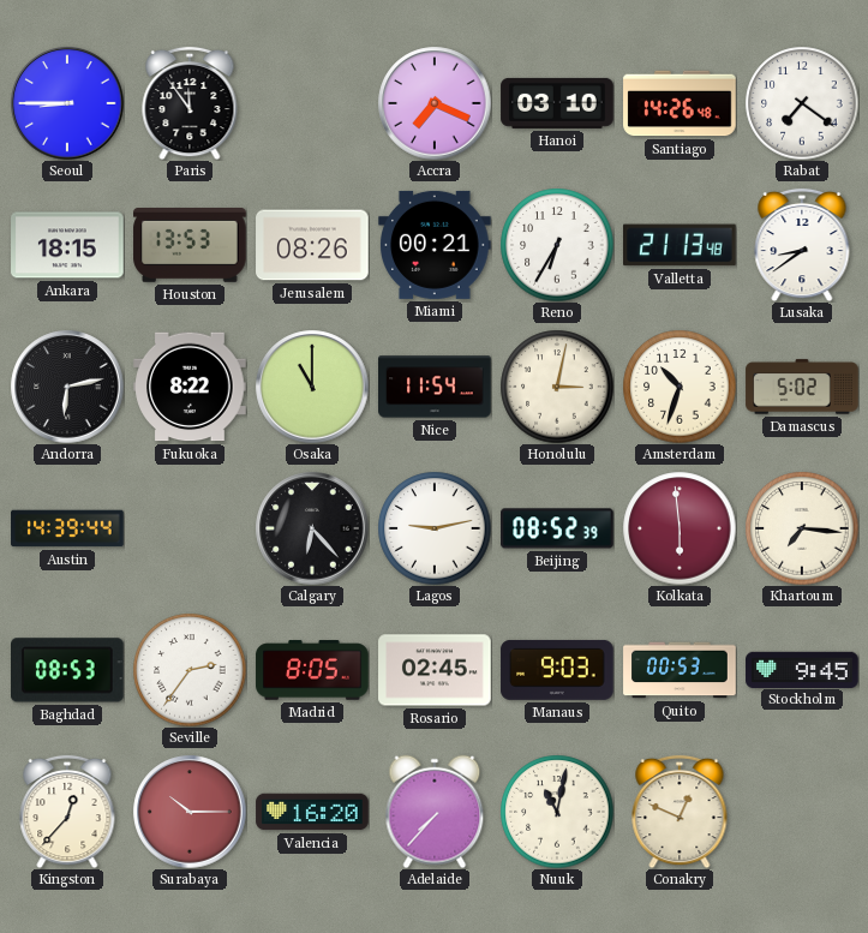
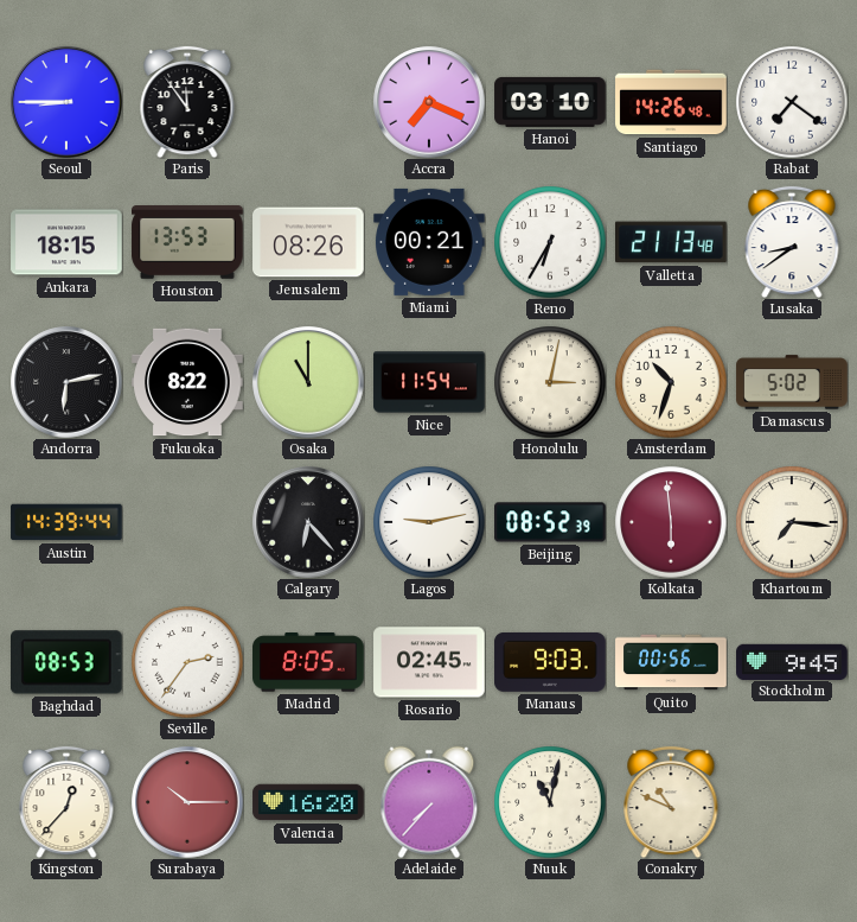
Quito: 00:53 -> 00:56 (671, 662)
Conakry: 12:49 -> 10:49 (671, 802)
